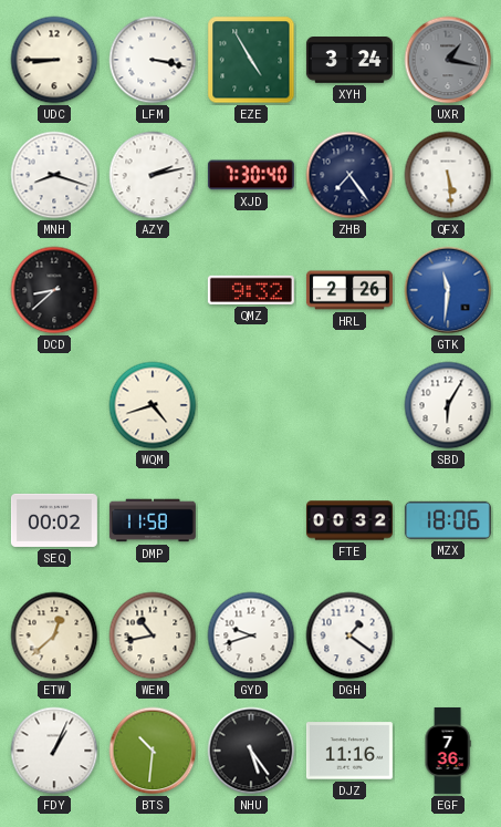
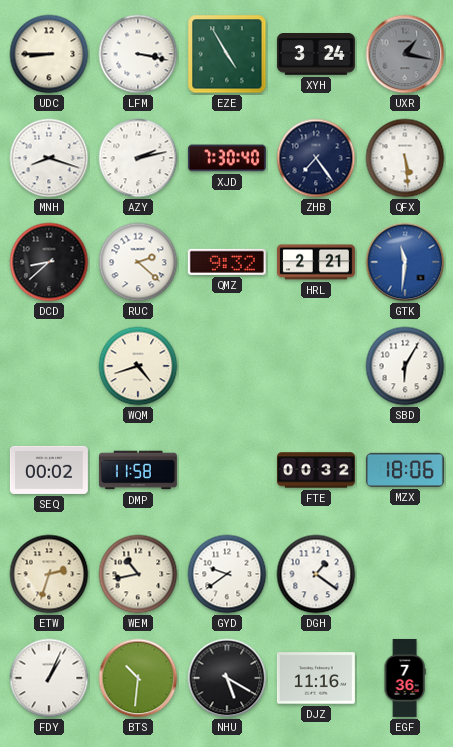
RUC: none -> 2:22 (138, 262)
HRL: 2:26 -> 2:21 (316, 262)
ETW: 12:38 -> 2:33 (49, 574)
GYD: 9:42 -> 9:39 (227, 574)
NHU: 5:24 -> 5:20 (227, 678)
